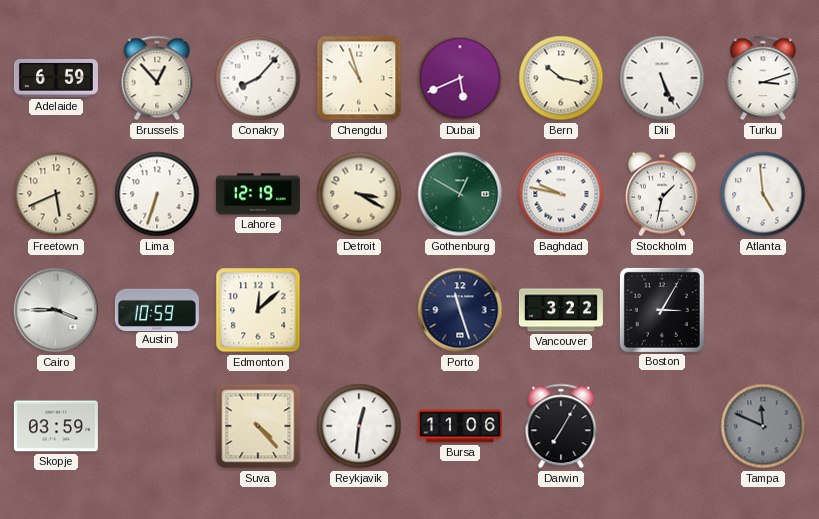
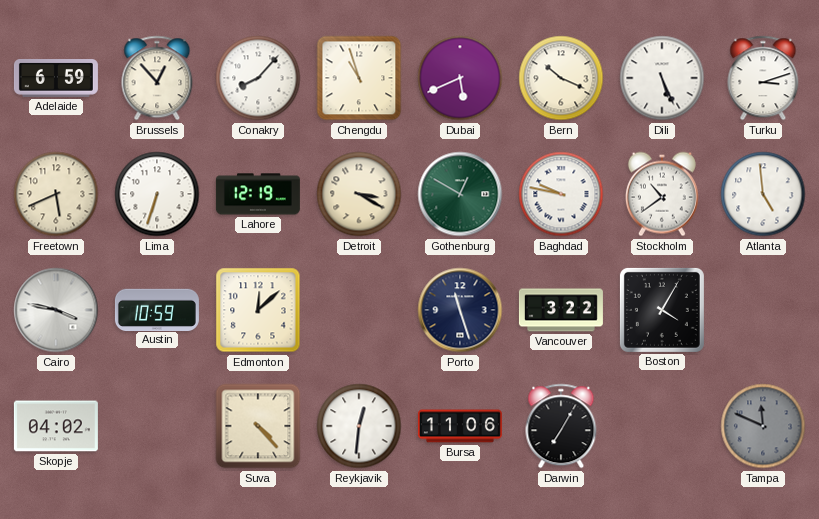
Bern: 10:17 -> 10:19 (561, 78)
Stockholm: 1:32 -> 10:39 (662, 194)
Cairo: 3:45 -> 3:47 (56, 310)
Boston: 3:05 -> 4:05 (662, 310)
Skopje: 03:59 -> 04:02 (56, 426)
